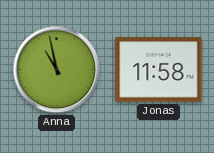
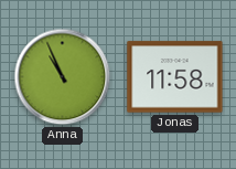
Anna: 10:58 -> 10:56 (63, 77)
